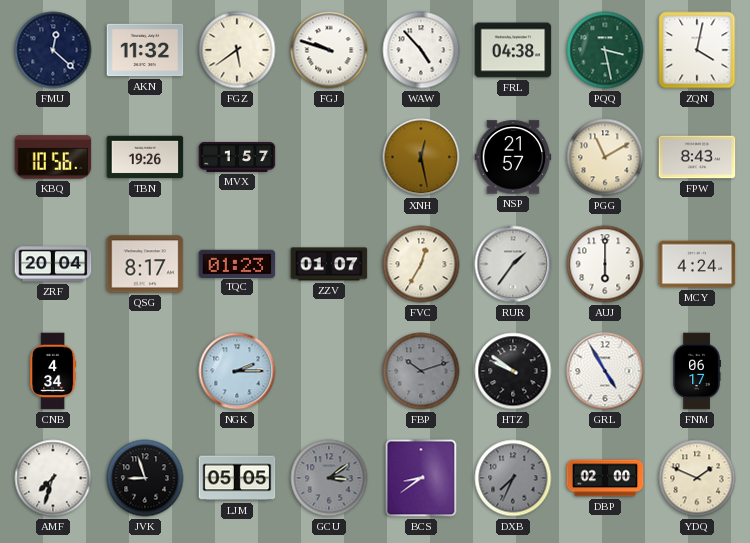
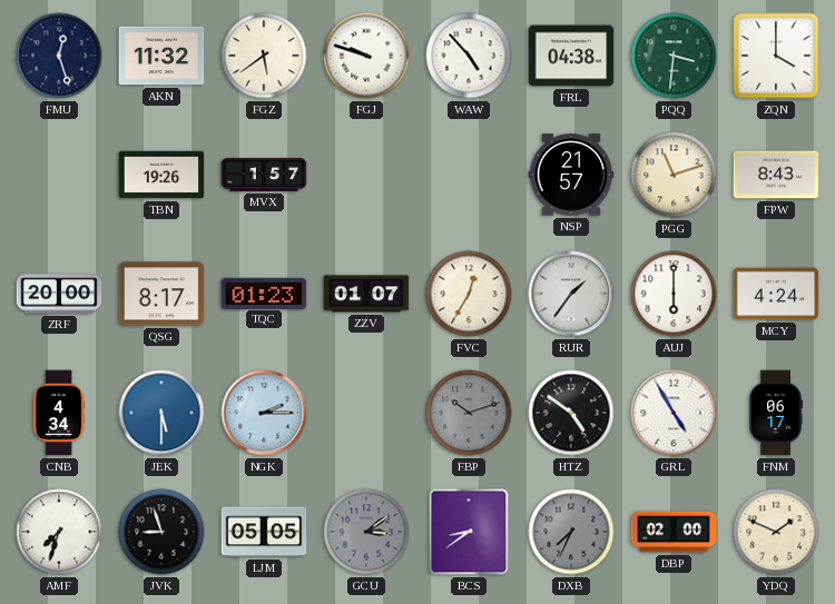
FMU: 12:22 -> 12:27 (59, 56)
PQQ: 3:28 -> 3:31 (674, 56)
ZQN: 4:02 -> 4:00 (776, 56)
KBQ: 10:56 -> none (53, 157)
XNH: 12:28 -> none (421, 157)
PGG: 11:10 -> 11:12 (674, 175)
ZRF: 20:04 -> 20:00 (59, 294)
JEK: none -> 5:30 (161, 413)
HTZ: 9:51 -> 4:51 (571, 413)
